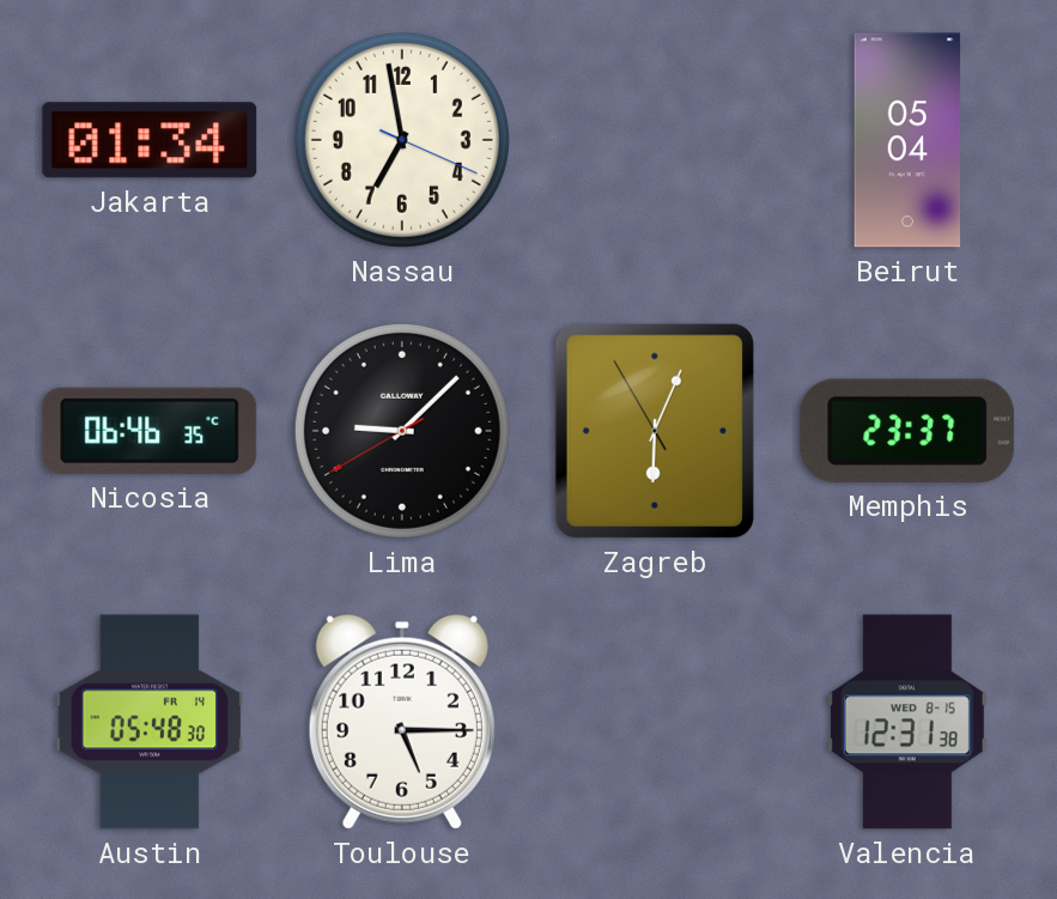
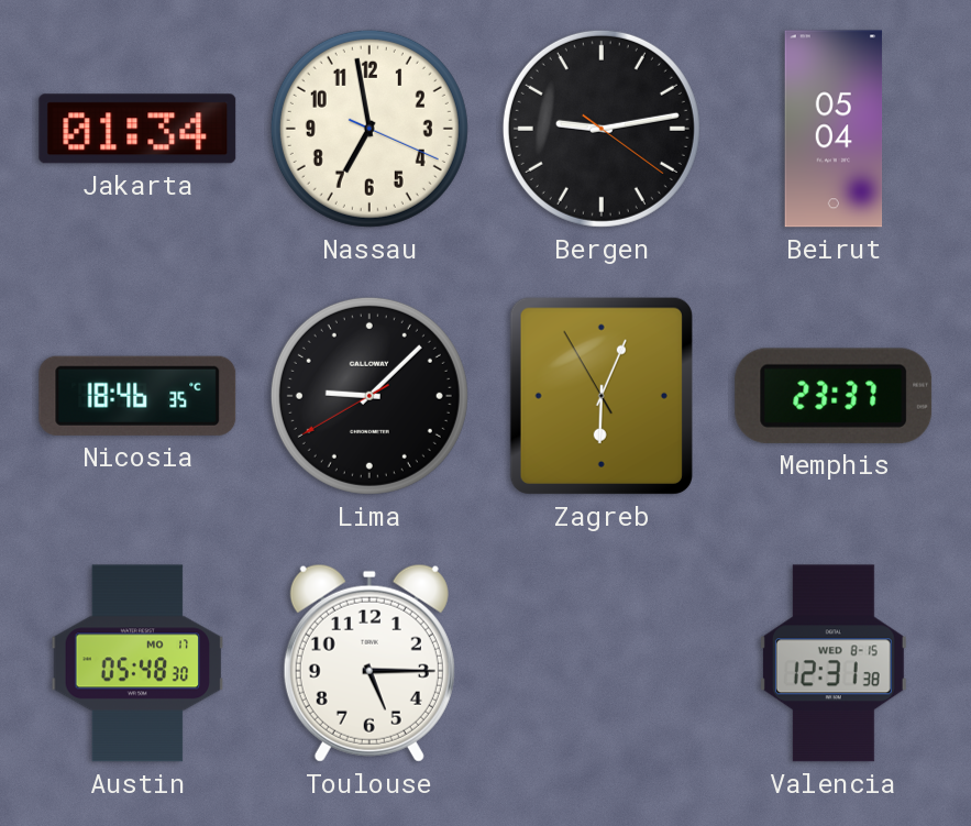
Bergen: none -> 9:13 (602, 129)
Nicosia: 06:46 -> 18:46 (137, 396)
Austin date: FR 14 -> MO 17 (137, 663)
